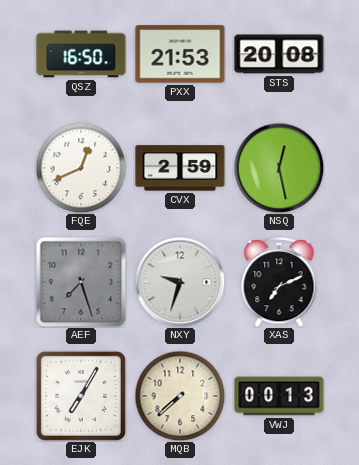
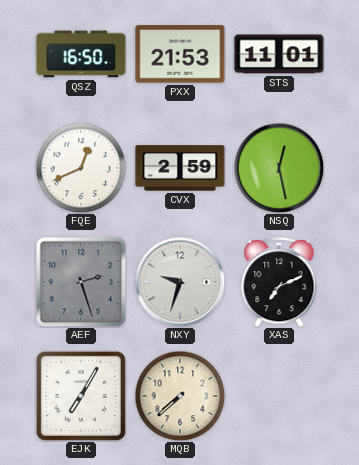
STS: 20:08 -> 11:01 (279, 54)
AEF: 7:27 -> 2:27 (81, 282)
VWJ: 00:13 -> none (279, 396)
